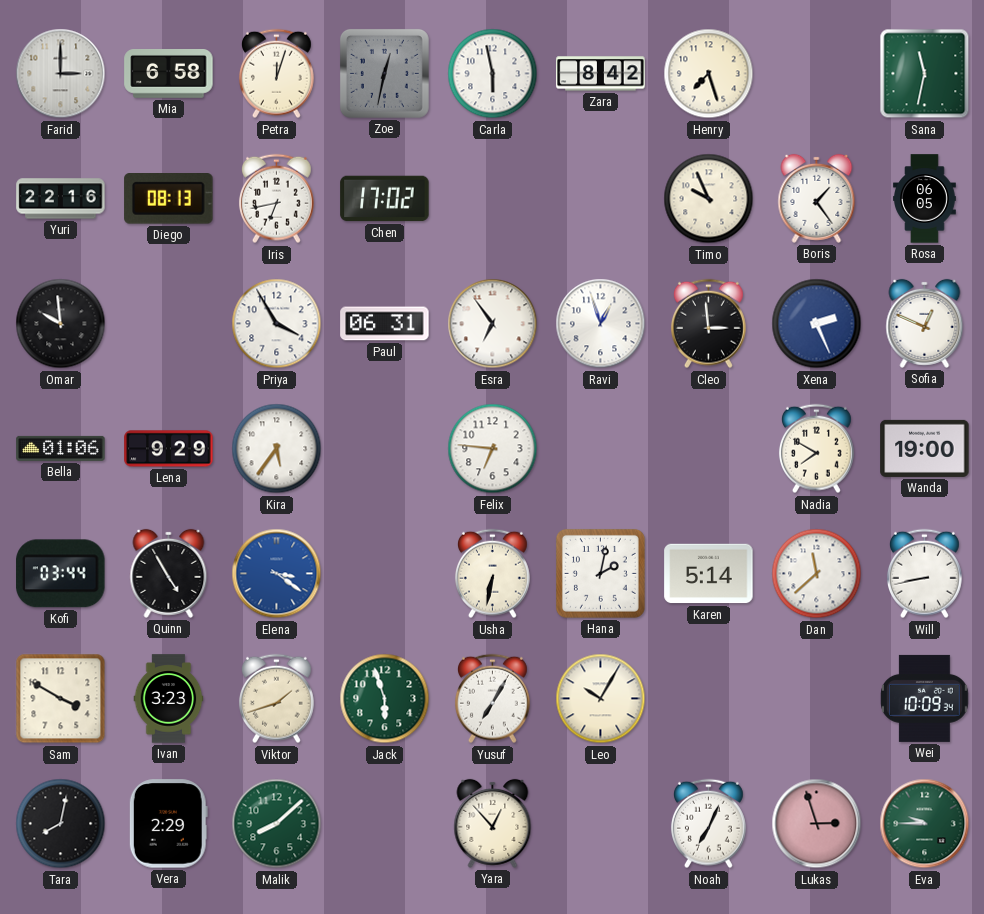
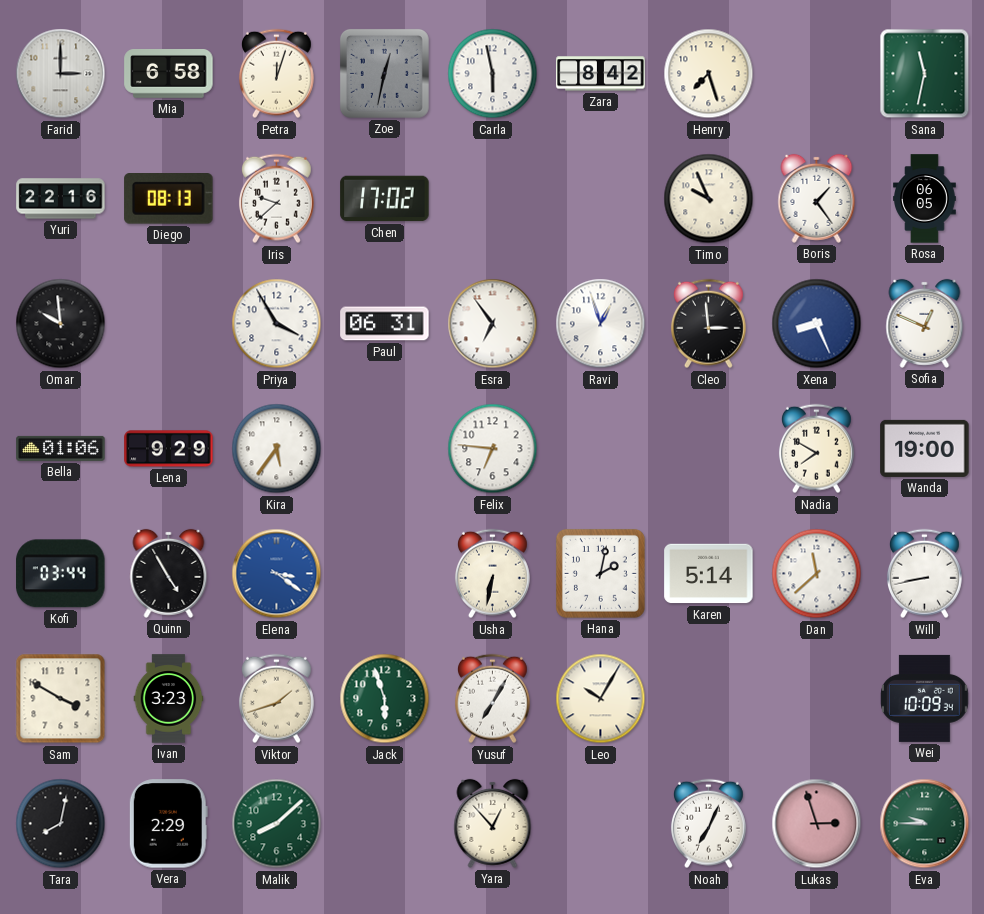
Iris: 6:43 -> 9:38 (276, 199)
Xena: 2:26 -> 8:26 (817, 324)
